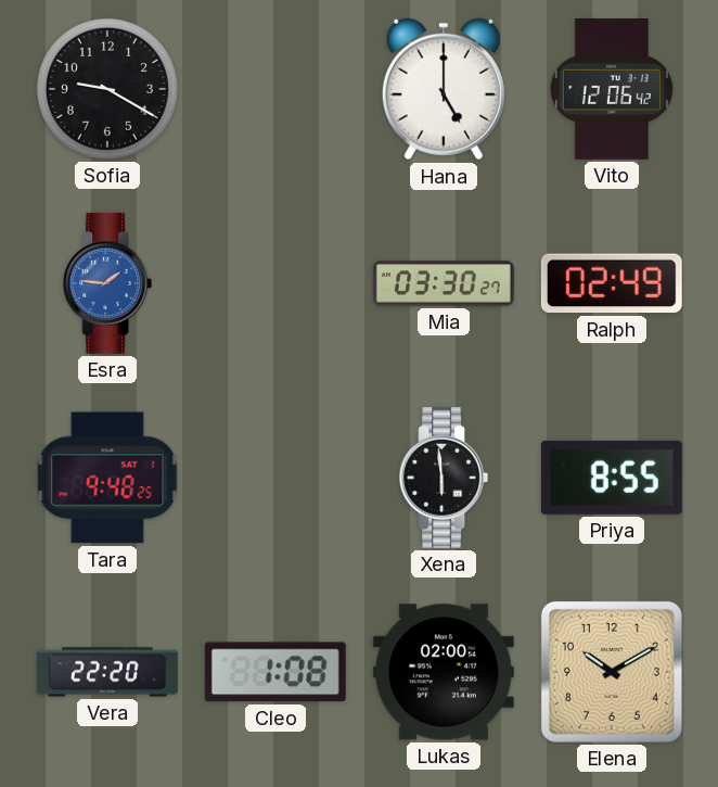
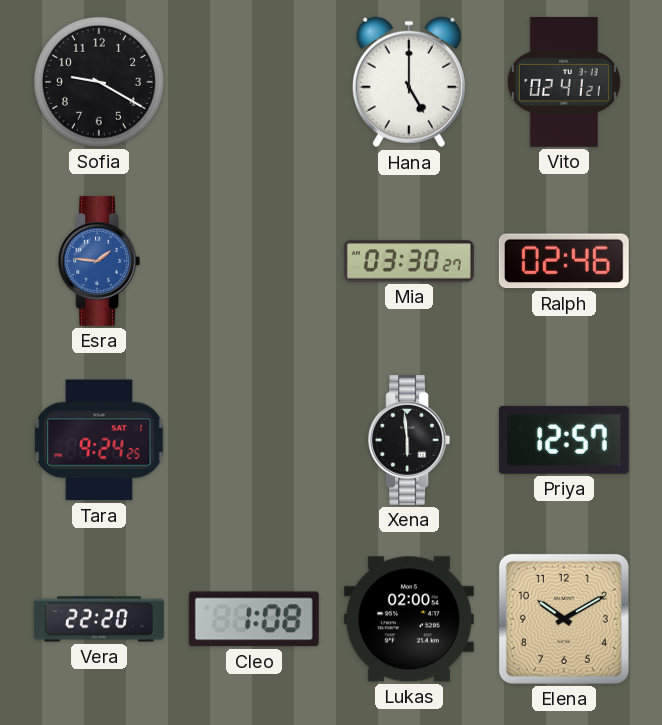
Vito: 12:06 -> 02:41 (564, 82)
Ralph: 02:49 -> 02:46 (564, 261)
Tara: 9:48 -> 9:24 (99, 440)
Priya: 8:55 -> 12:57 (564, 440)
